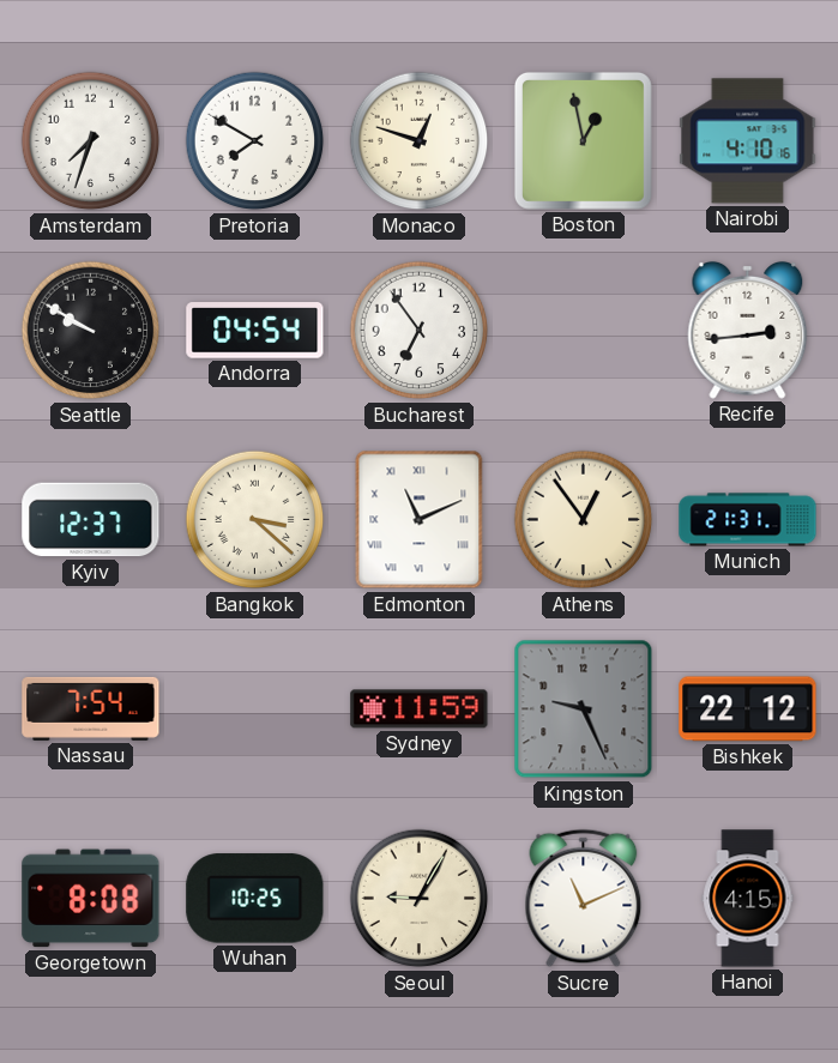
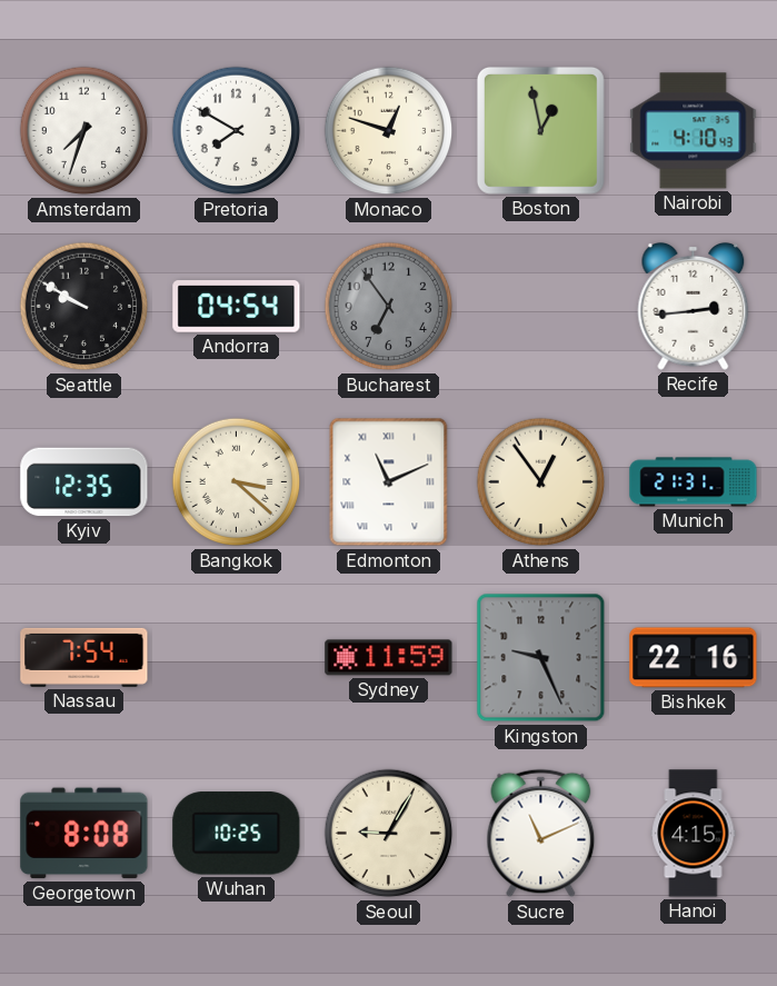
Nairobi: 4:10:16 -> 4:10:43 (694, 131)
Bucharest dial: white -> grey (389, 307)
Kyiv: 12:37 -> 12:35 (84, 482)
Bishkek: 22:12 -> 22:16 (694, 658)
